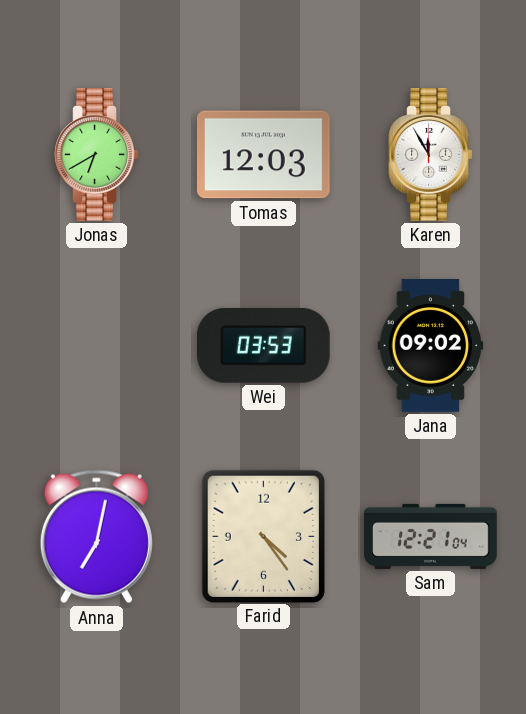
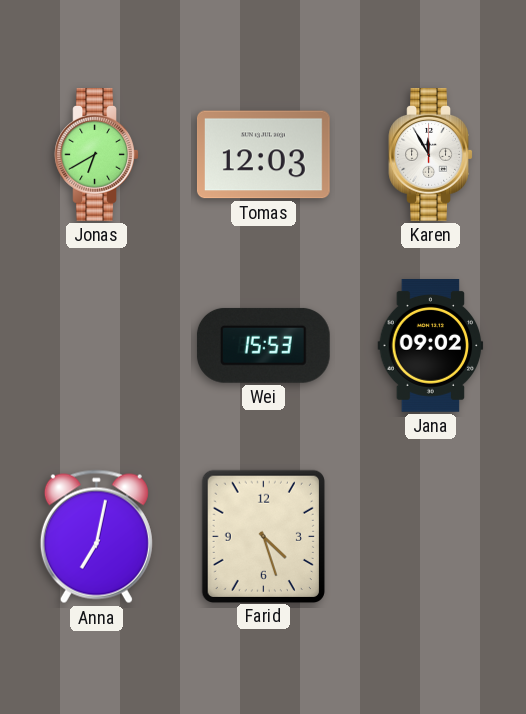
Wei: 03:53 -> 15:53 (263, 345)
Farid: 4:24 -> 4:27 (263, 536)
Sam: 12:21 -> none (431, 536)
